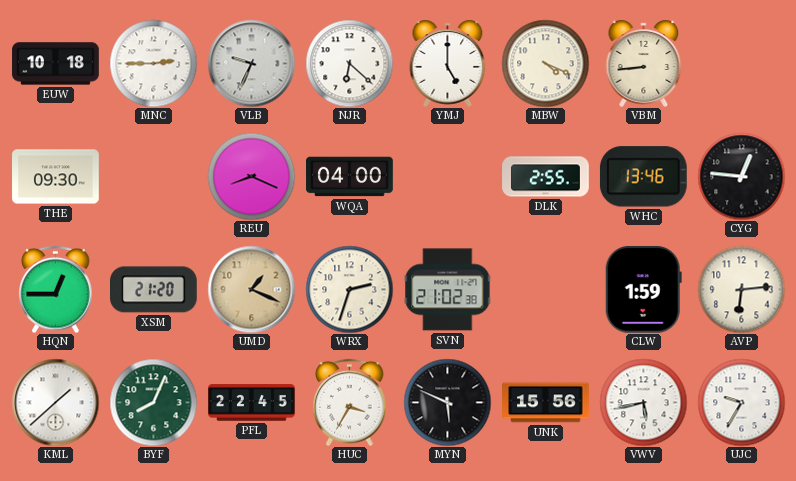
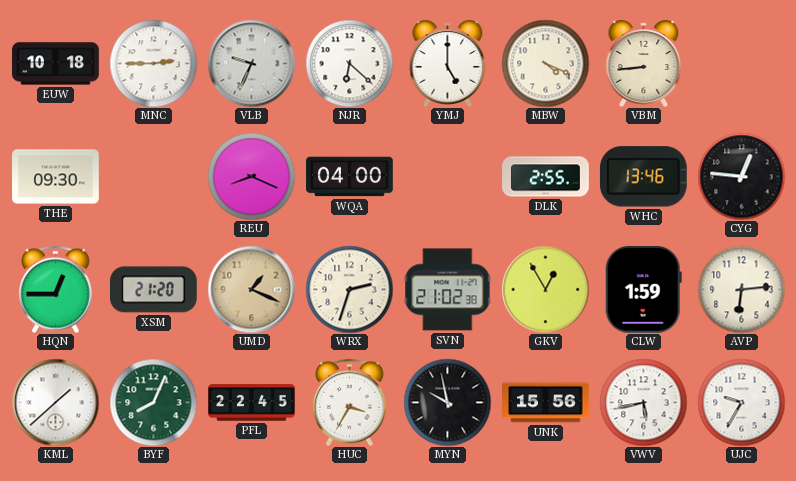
GKV: none -> 12:55 (545, 289)
MYN: 5:49 -> 9:58 (447, 402)
